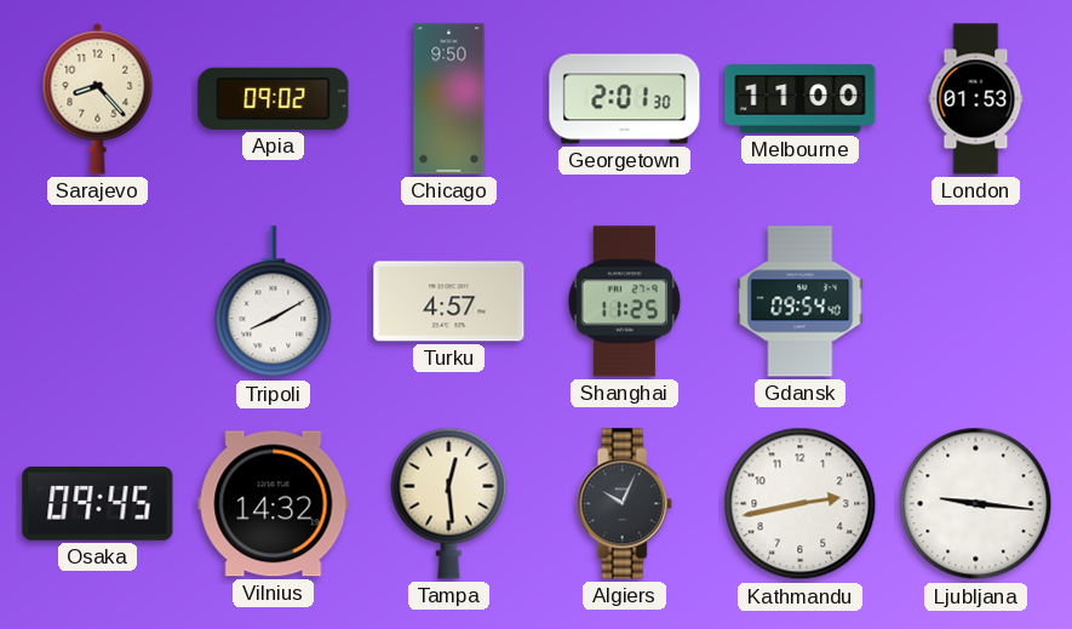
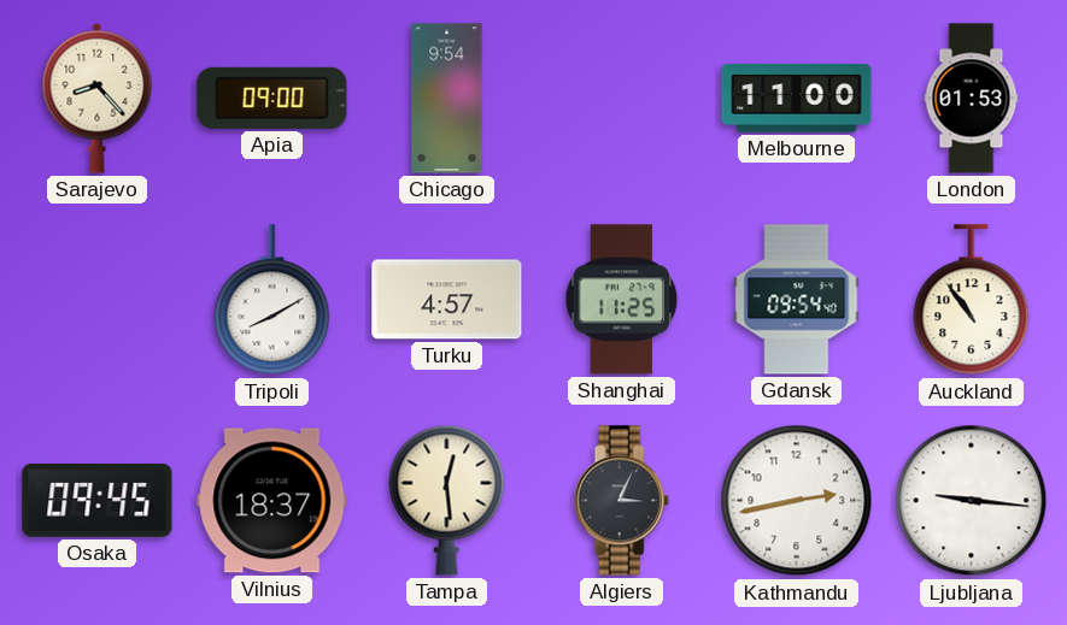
Apia: 09:02 -> 09:00 (272, 98)
Chicago: 9:50 -> 9:54 (447, 99)
Georgetown: 2:01 -> none (625, 99)
Auckland: none -> 10:54 (972, 300)
Vilnius: 14:32 -> 18:37 (272, 501)
Algiers: 10:04 -> 3:04 (621, 501)
